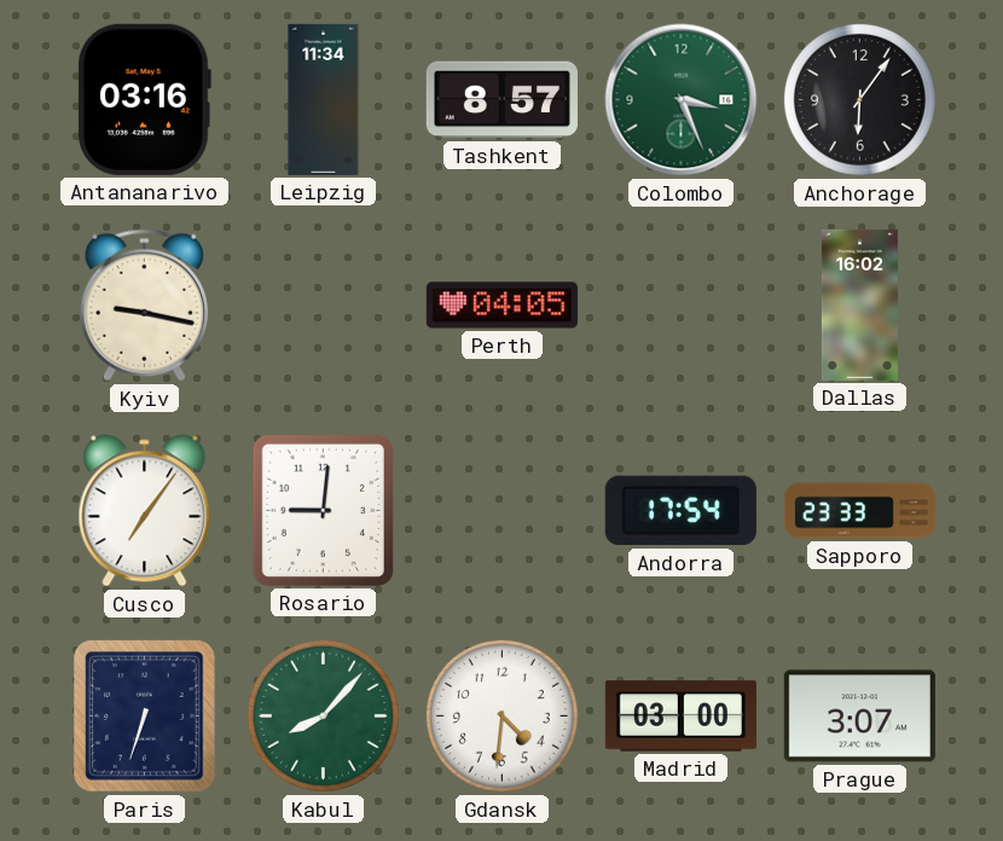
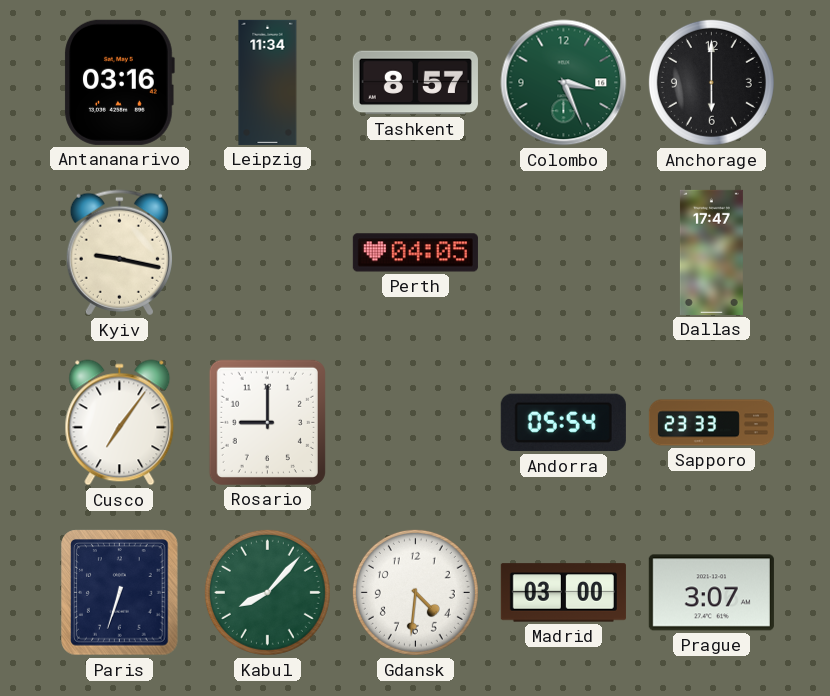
Anchorage: 6:06 -> 6:00 (711, 82)
Dallas: 16:02 -> 17:47 (711, 252)
Rosario: 9:01 -> 9:00 (267, 422)
Andorra: 17:54 -> 05:54 (563, 423)
